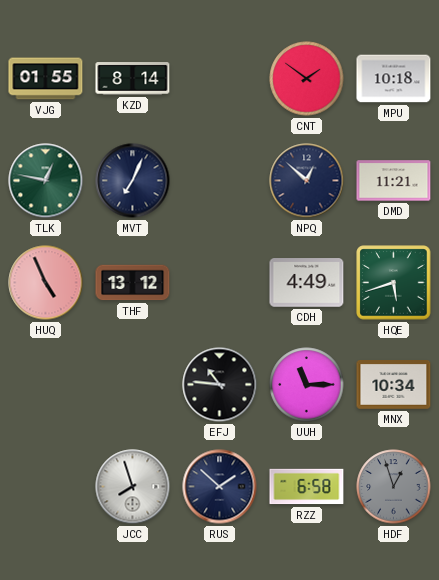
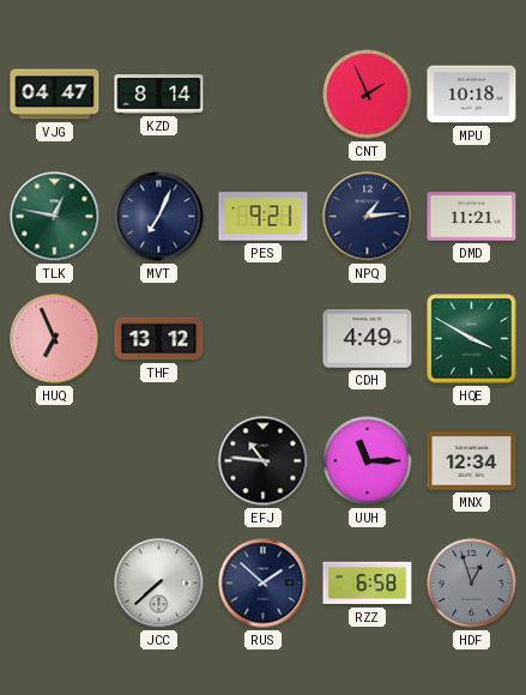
VJG: 01:55 -> 04:47 (55, 95)
CNT: 1:51 -> 1:56 (368, 95)
PES: none -> 9:21 (264, 217)
NPQ: 12:52 -> 1:14 (368, 217)
HUQ: 4:56 -> 6:56 (55, 339)
HQE: 5:42 -> 3:50 (472, 339)
MNX: 10:34 -> 12:34 (472, 461)
JCC: 7:57 -> 7:38 (159, 584)
